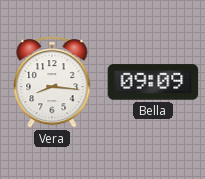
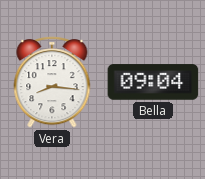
Bella: 09:09 -> 09:04 (153, 82)
